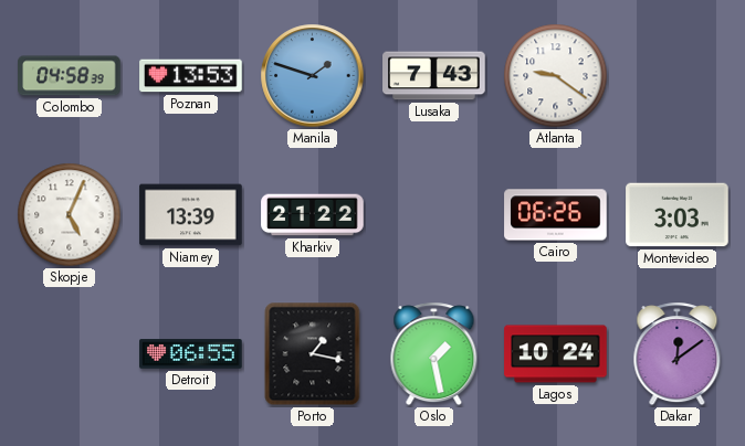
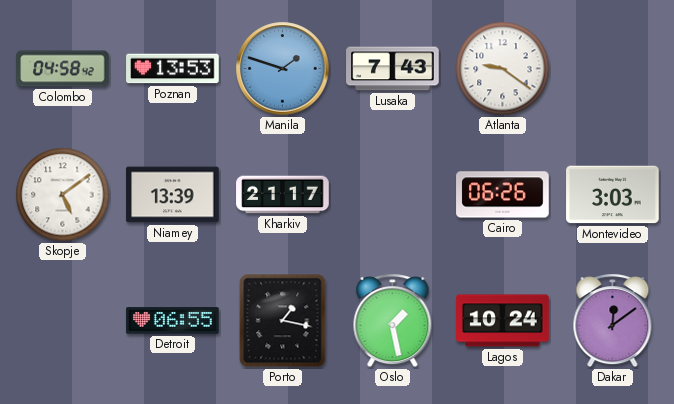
Colombo: 04:58:39 -> 04:58:42 (63, 69)
Skopje: 5:04 -> 5:09 (63, 195)
Kharkiv: 21:22 -> 21:17 (283, 195)
